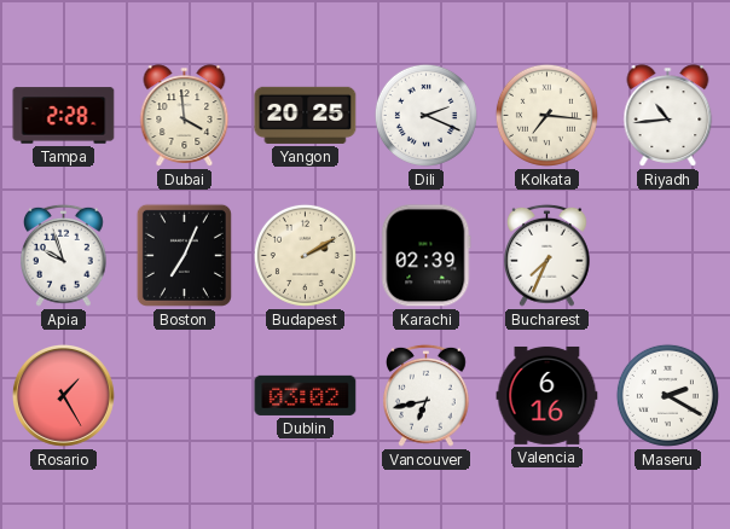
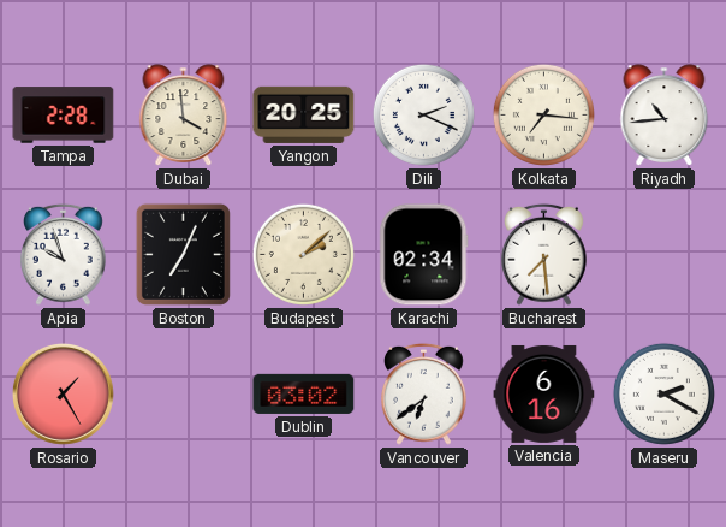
Budapest: 2:10 -> 2:08 (303, 254)
Karachi: 02:39 -> 02:34 (424, 255)
Bucharest: 7:34 -> 7:29 (544, 254)
Vancouver: 6:43 -> 6:39 (424, 393)
